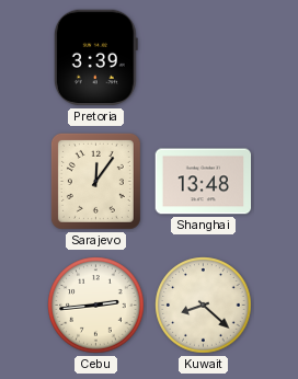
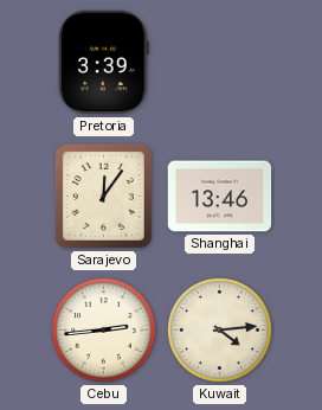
Shanghai: 13:48 -> 13:46 (220, 197)
Kuwait: 8:22 -> 4:14 (220, 331)
